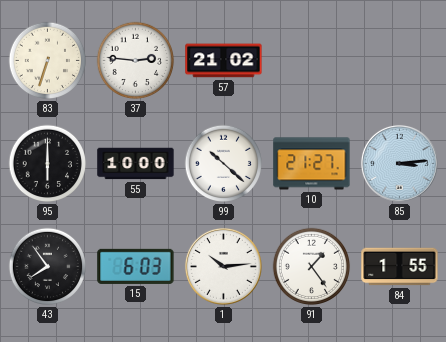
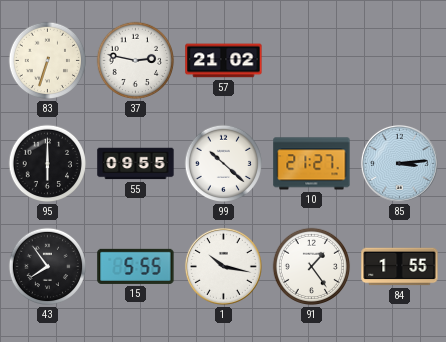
37: 2:46 -> 2:47 (136, 61)
55: 10:00 -> 09:55 (136, 164)
15: 6:03 -> 5:55 (136, 266)
1: 10:14 -> 10:17 (223, 266)
